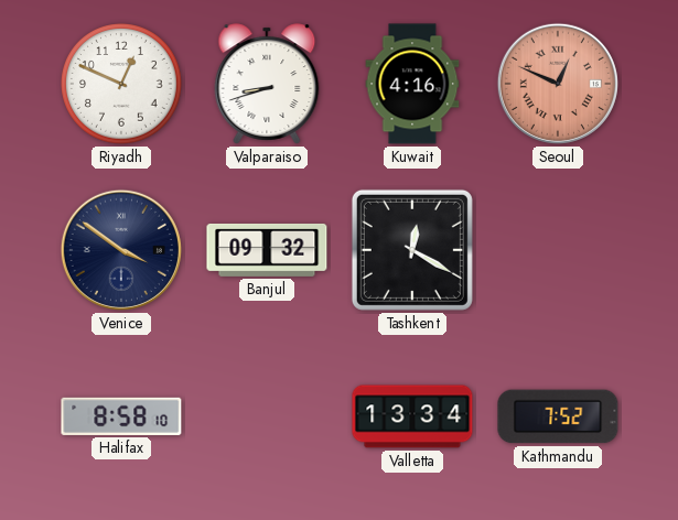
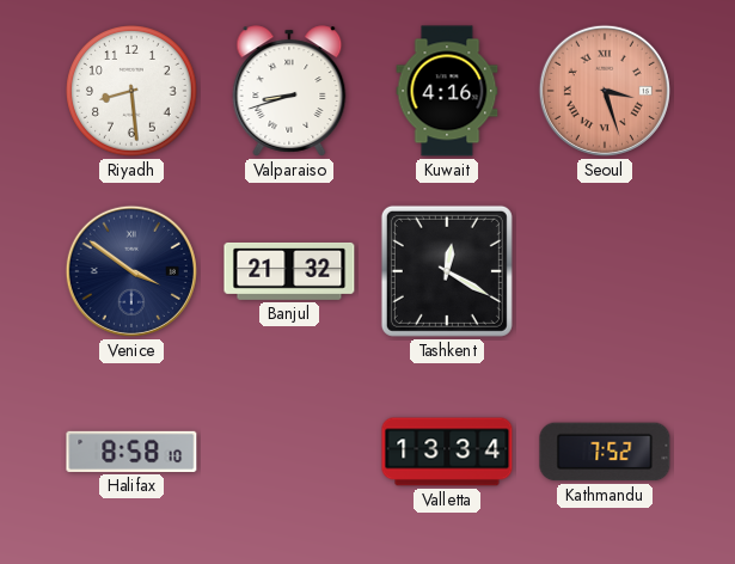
Riyadh: 12:49 -> 8:29 (131, 91)
Seoul: 12:49 -> 3:27 (605, 91)
Banjul: 09:32 -> 21:32 (289, 271)
